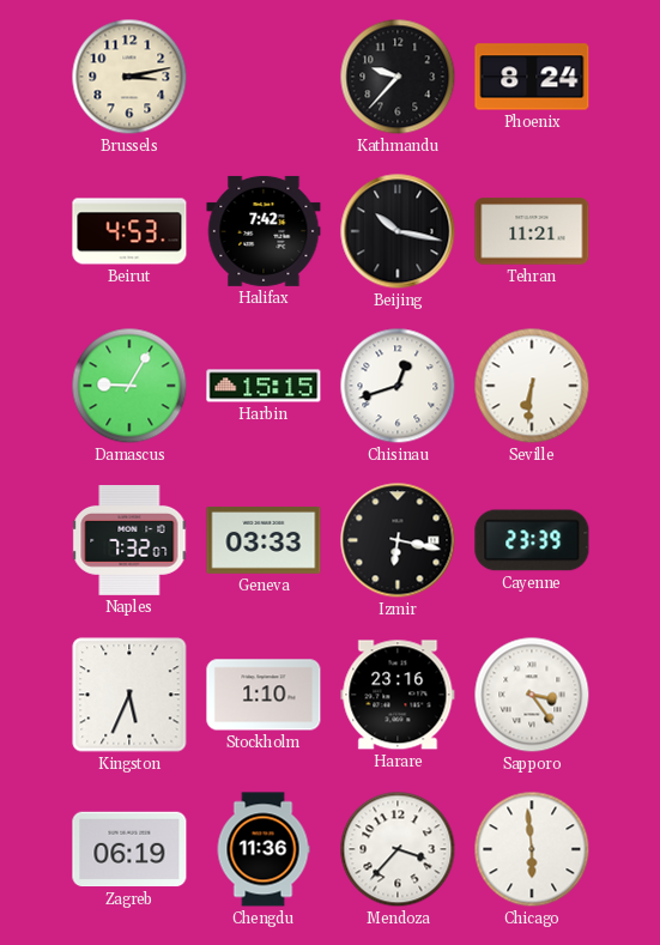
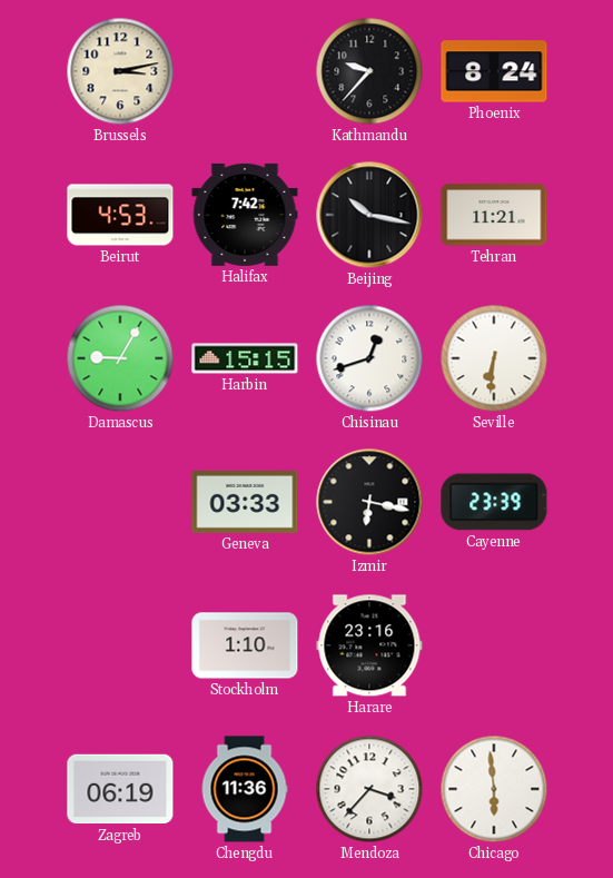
Naples: 7:32 -> none (129, 540)
Kingston: 5:34 -> none (129, 695)
Sapporo: 3:24 -> none (532, 695)
